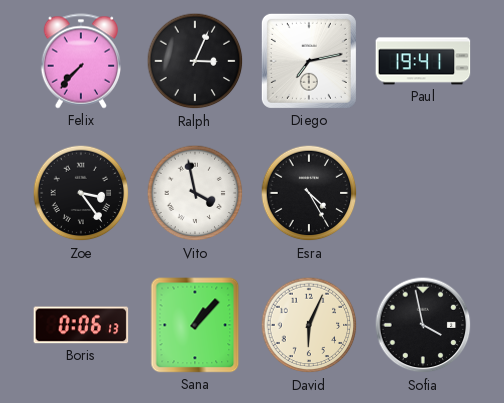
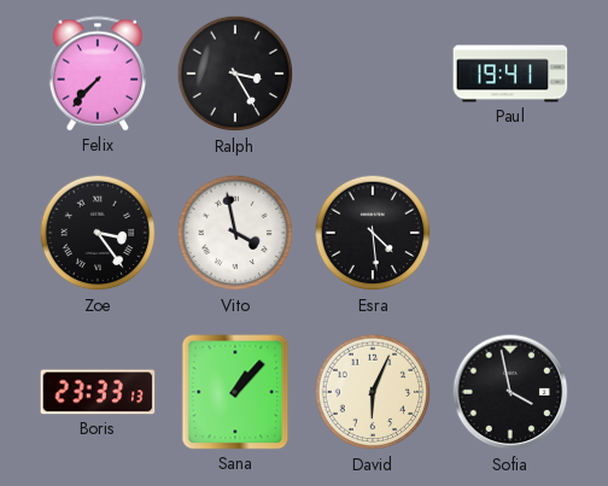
Ralph: 3:04 -> 3:25 (235, 74)
Diego: 7:13 -> none (309, 61)
Esra: 4:25 -> 4:29 (373, 233)
Boris: 0:06 -> 23:33 (98, 392)
